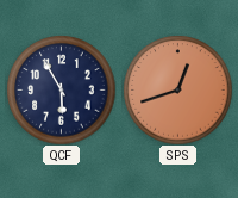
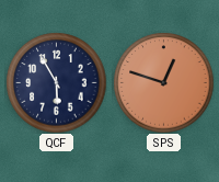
SPS: 12:42 -> 12:48 (163, 82)
